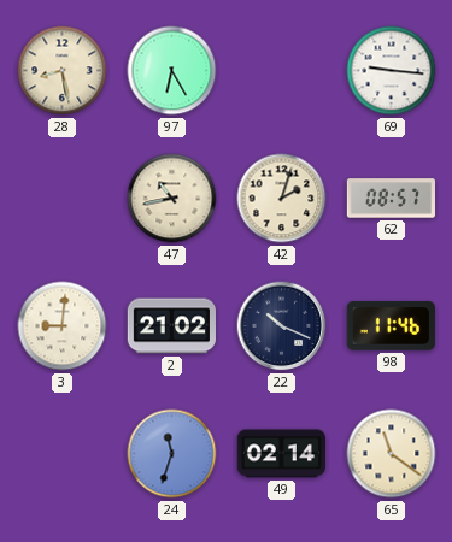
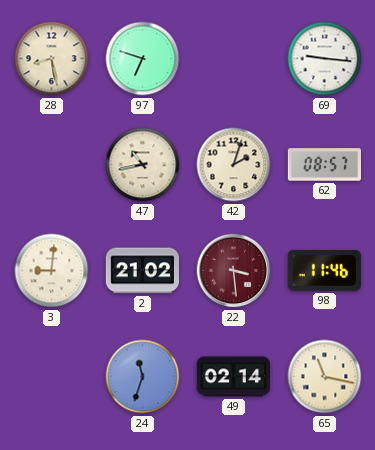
97: 6:25 -> 6:48 (143, 59)
22: 10:19 -> 3:29 (234, 271)
22 dial: navy -> burgundy (234, 271)
65: 11:21 -> 11:17 (325, 377)
